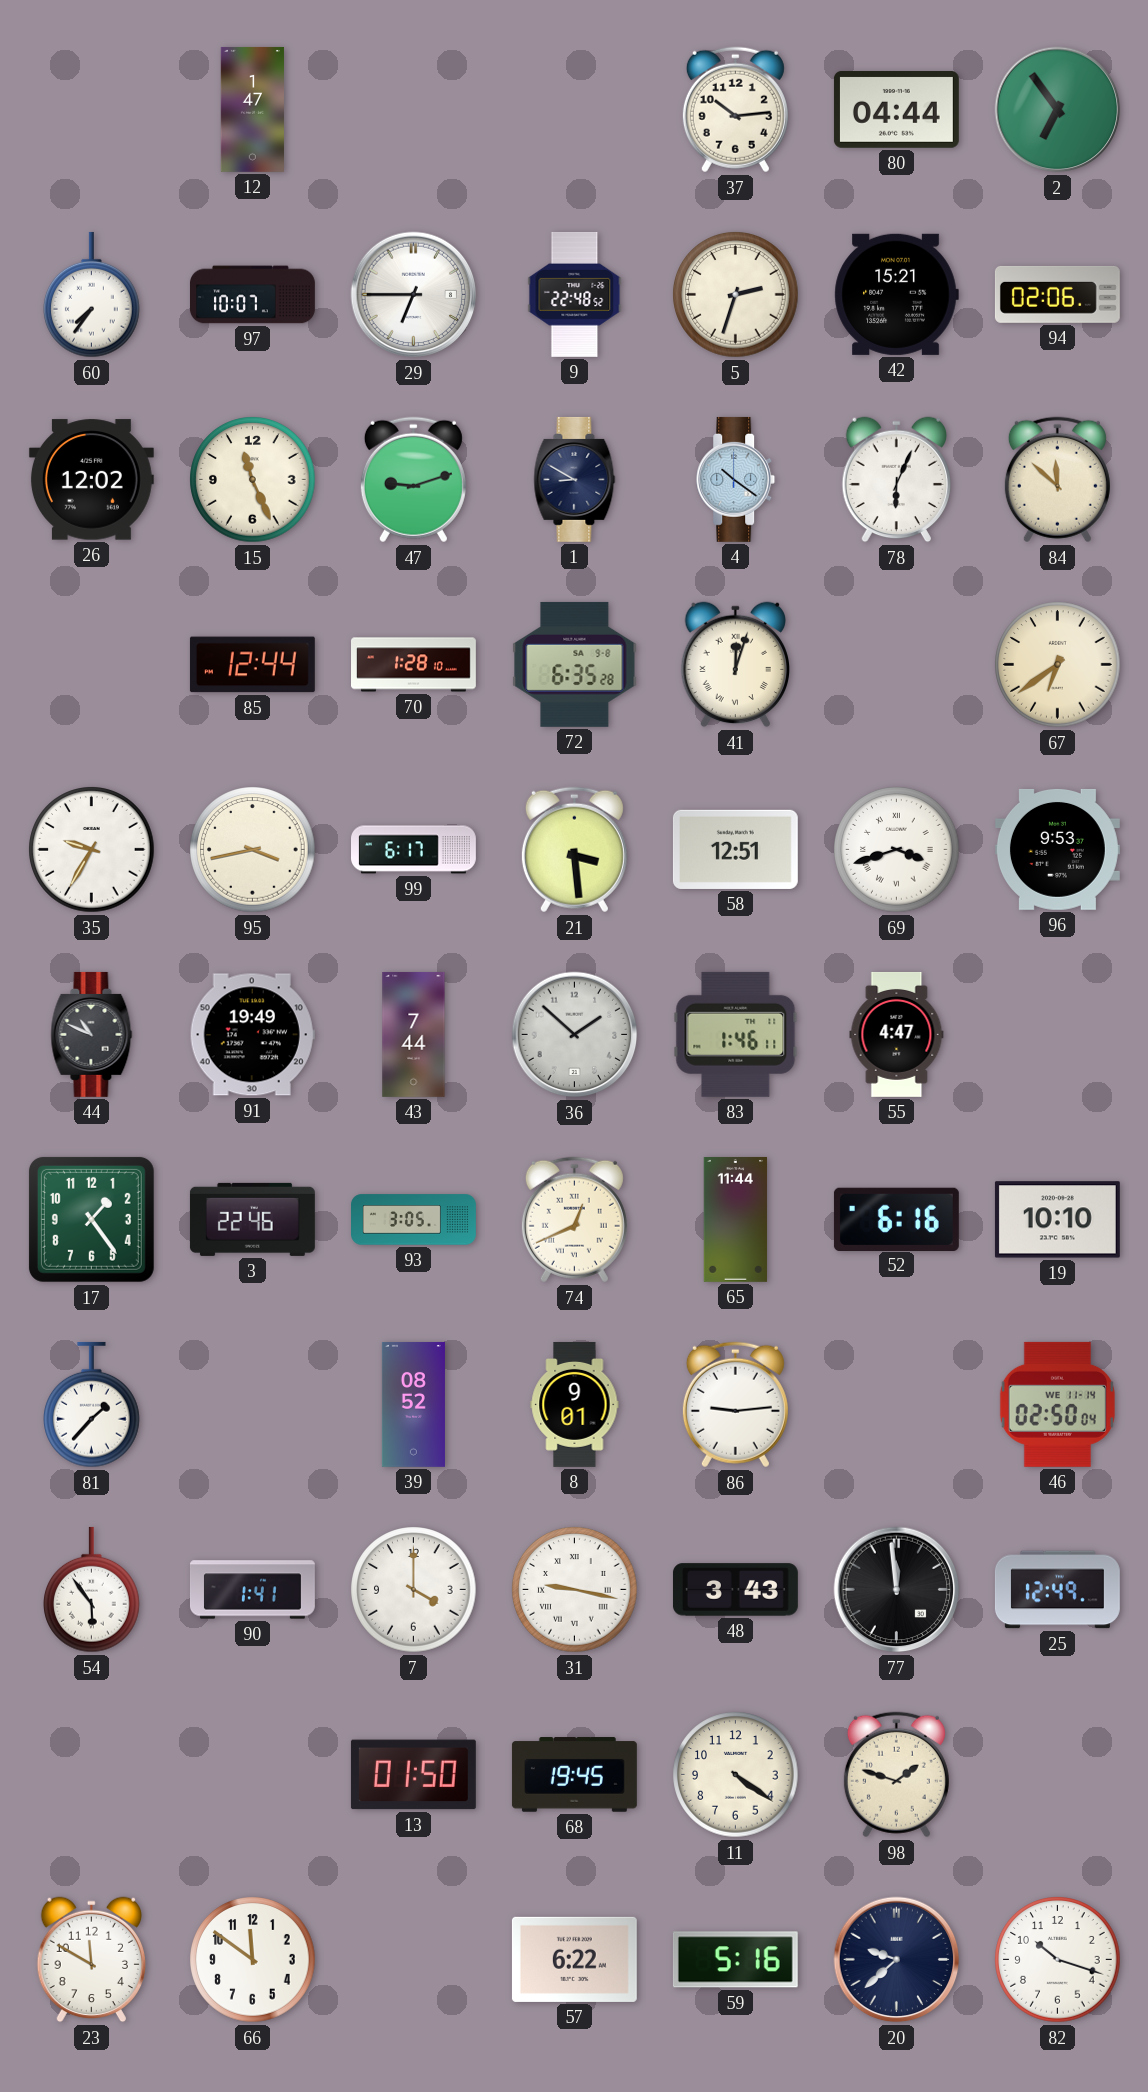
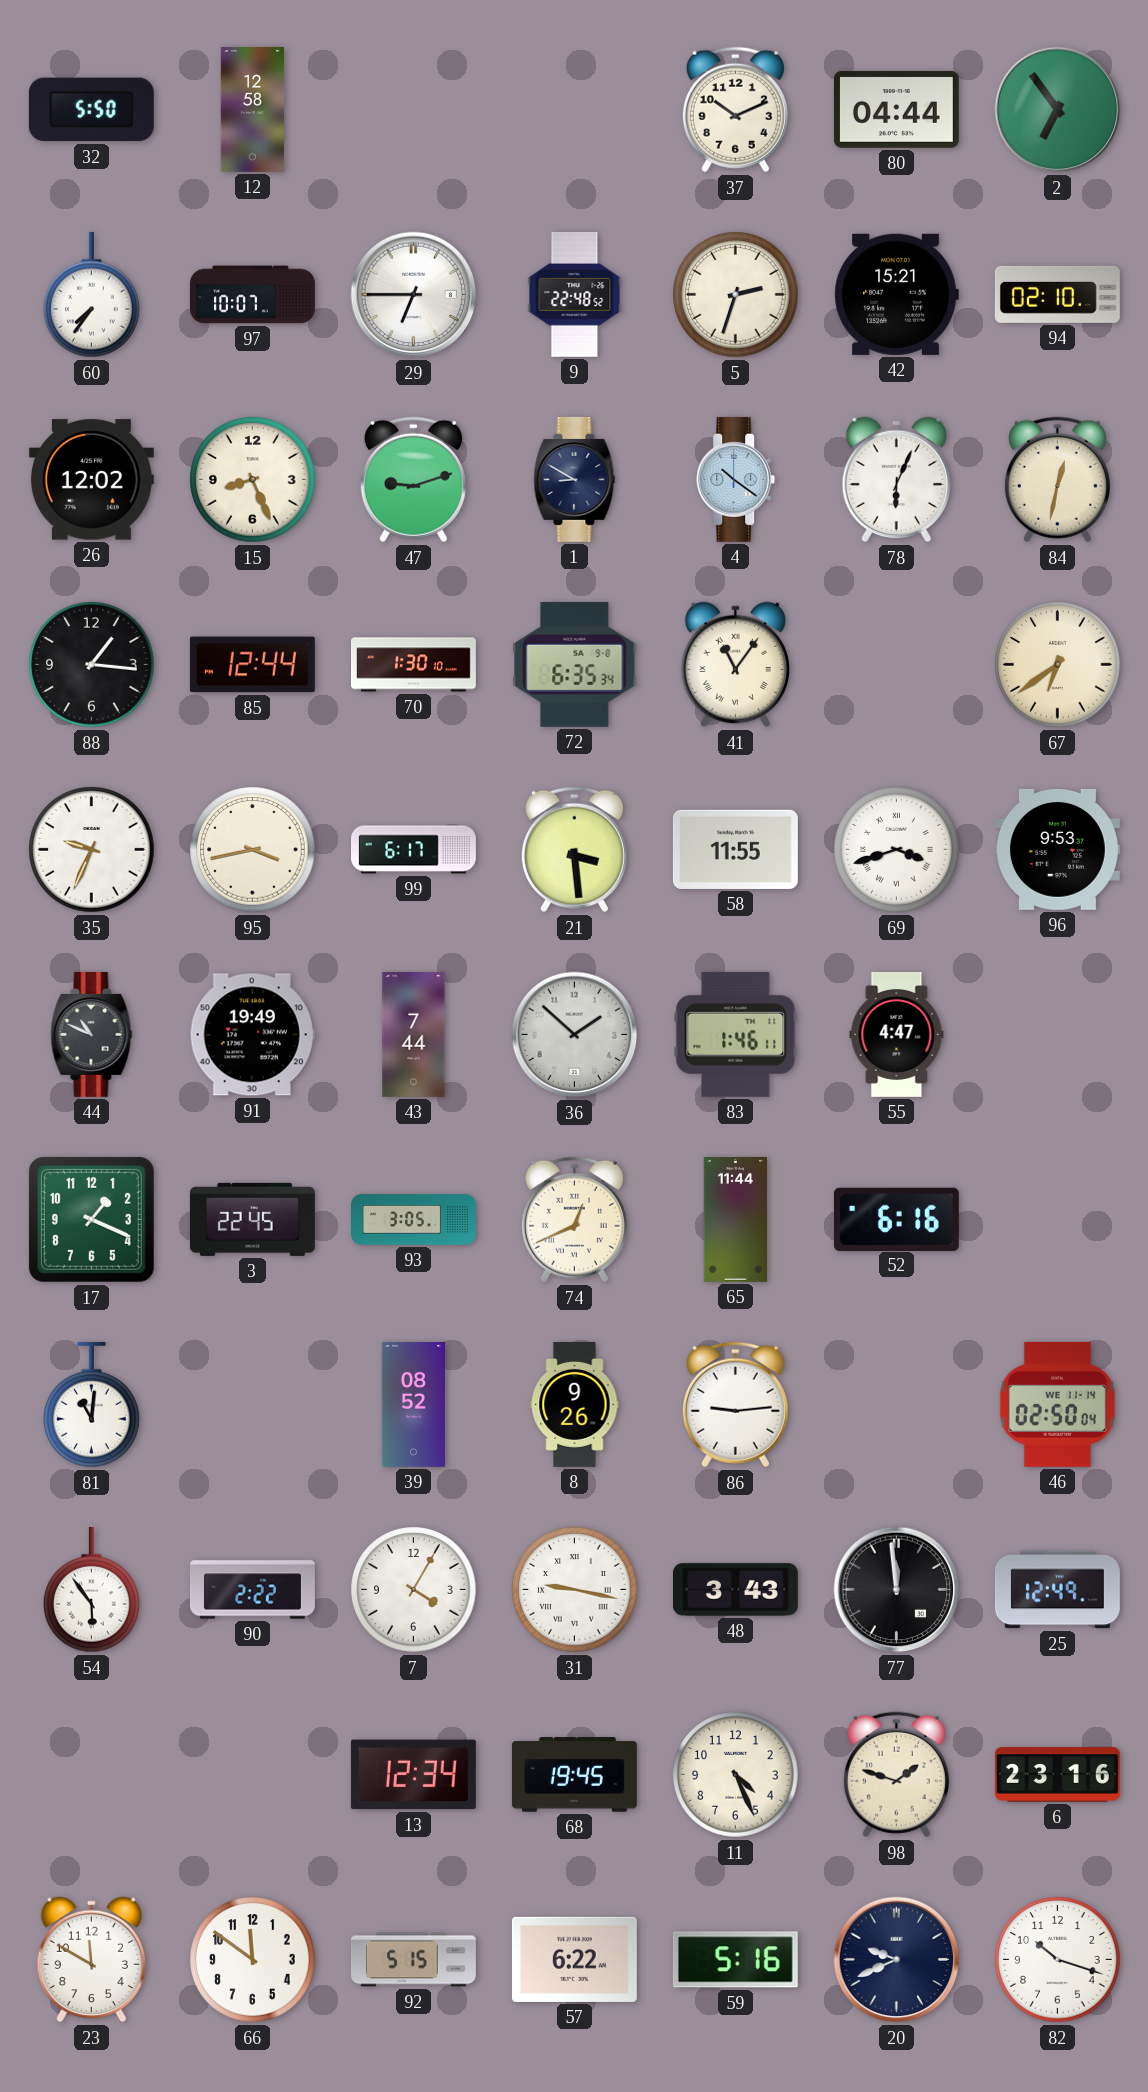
32: none -> 5:50 (91, 110)
12: 1:47 -> 12:58 (252, 109)
37: 10:14 -> 10:11 (735, 110)
94: 02:06 -> 02:10 (1057, 294)
15: 11:26 -> 8:26 (253, 480)
84: 11:52 -> 12:32 (1057, 480)
88: none -> 1:16 (92, 665)
70: 1:28 -> 1:30 (414, 665)
72: 6:35:28 -> 6:35:34 (575, 664)
41: 12:03 -> 11:06 (735, 665)
35: 9:35 -> 9:34 (92, 850)
58: 12:51 -> 11:55 (735, 849)
17: 1:24 -> 1:19 (91, 1219)
3: 22:46 -> 22:45 (252, 1219)
19: 10:10 -> none (1057, 1220)
81: 1:37 -> 11:01 (92, 1405)
8: 9:01 -> 9:26 (575, 1404)
90: 1:41 -> 2:22 (252, 1590)
7: 4:00 -> 4:05 (414, 1590)
13: 01:50 -> 12:34 (413, 1775)
11: 4:21 -> 4:26 (736, 1775)
6: none -> 23:16 (1057, 1775)
92: none -> 5:15 (413, 1960)
20: 9:38 -> 9:41 (897, 1960)
